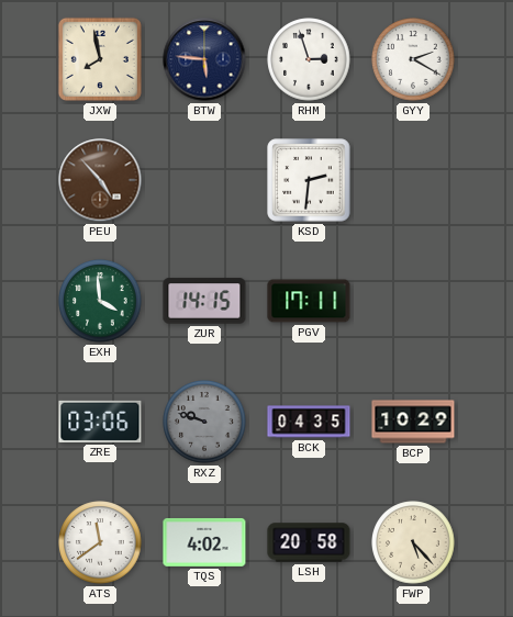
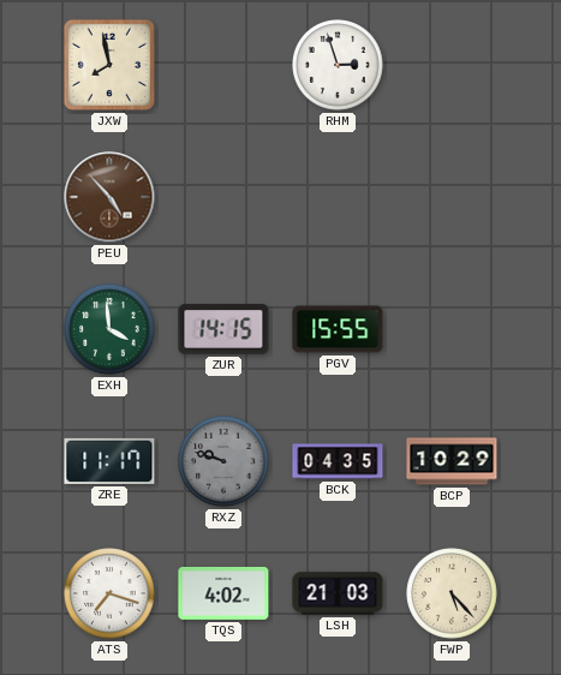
BTW: 5:46 -> none (204, 59)
GYY: 2:20 -> none (413, 59)
KSD: 2:31 -> none (309, 180)
PGV: 17:11 -> 15:55 (338, 329)
ZRE: 03:06 -> 11:17 (109, 461)
ATS: 11:39 -> 7:18 (109, 593)
LSH: 20:58 -> 21:03 (338, 593)
